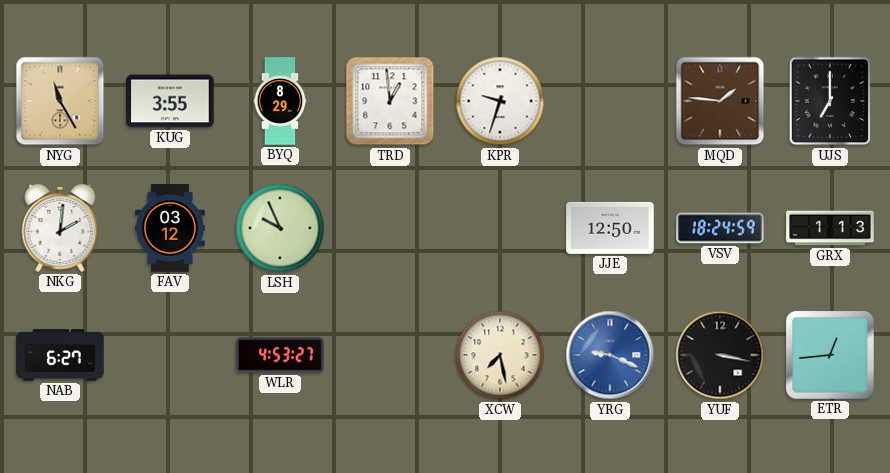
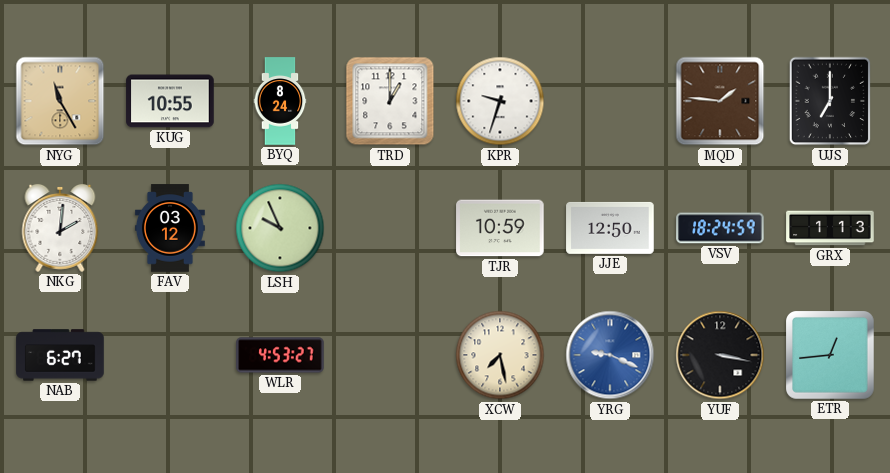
KUG: 3:55 -> 10:55 (170, 101)
BYQ: 8:29 -> 8:24 (280, 101)
TRD: 12:59 -> 1:00 (390, 101)
TJR: none -> 10:59 (500, 228)
